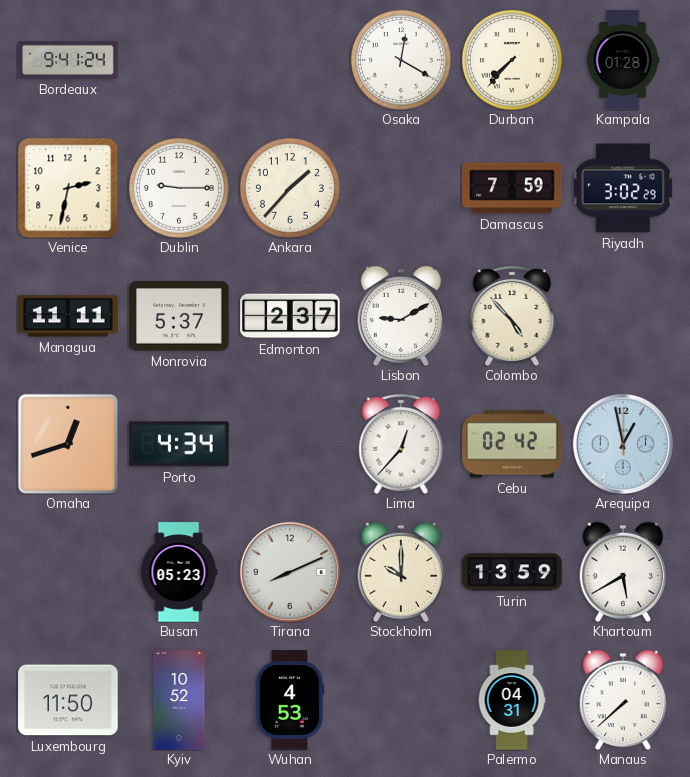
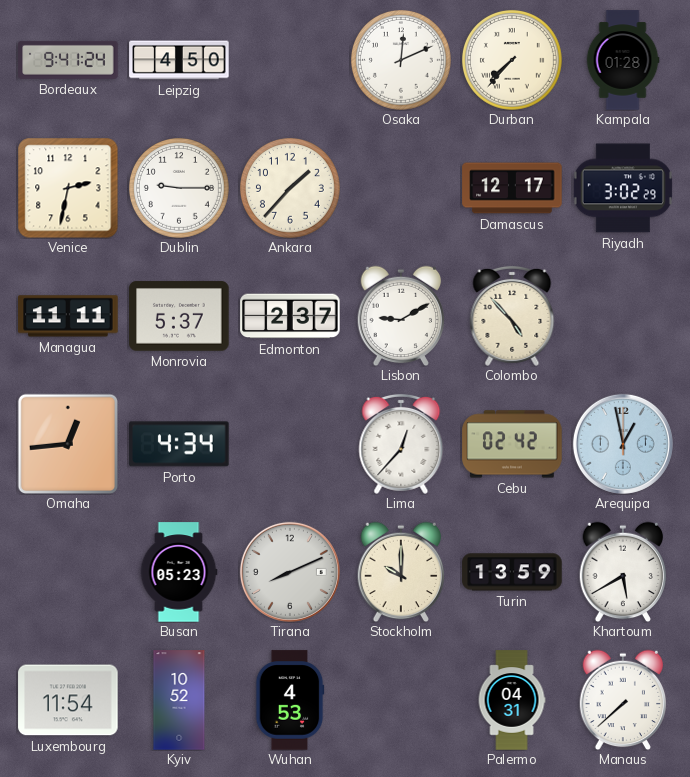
Leipzig: none -> 4:50 (179, 60)
Osaka: 12:20 -> 12:11 (401, 60)
Damascus: 7:59 -> 12:17 (512, 188)
Omaha: 12:42 -> 12:44 (67, 443)
Luxembourg: 11:50 -> 11:54 (68, 700)
